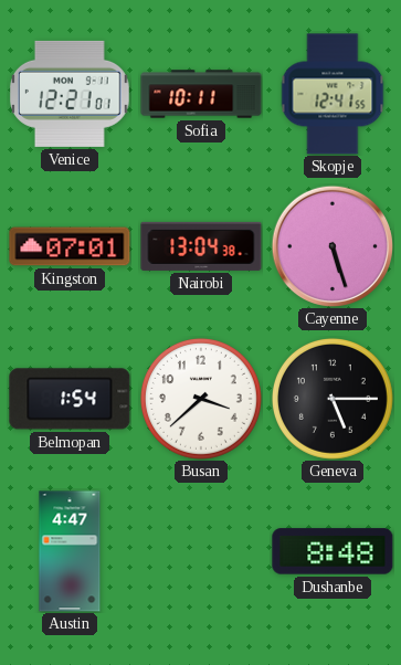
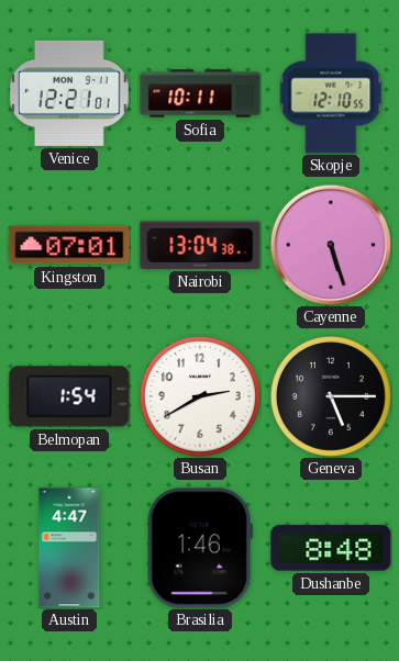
Skopje: 12:41 -> 12:10 (331, 93)
Busan: 3:38 -> 2:40 (200, 396)
Brasilia: none -> 1:46 (200, 548)
